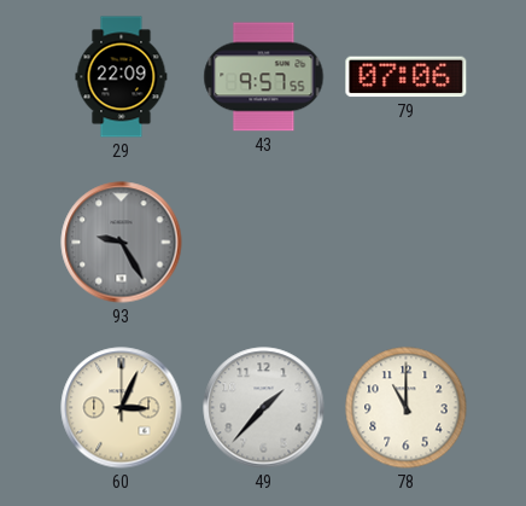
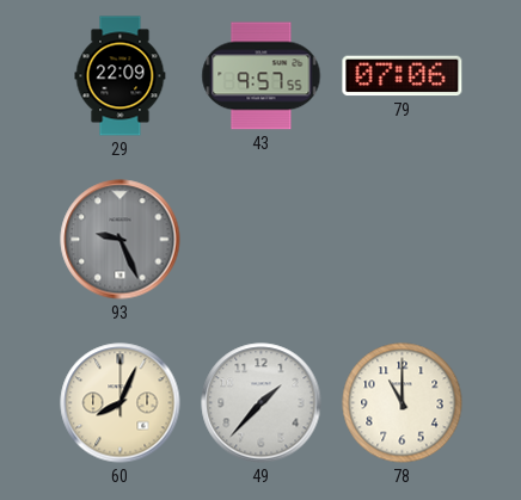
93: 9:25 -> 9:26 (121, 240)
60: 3:04 -> 8:04 (121, 403)
